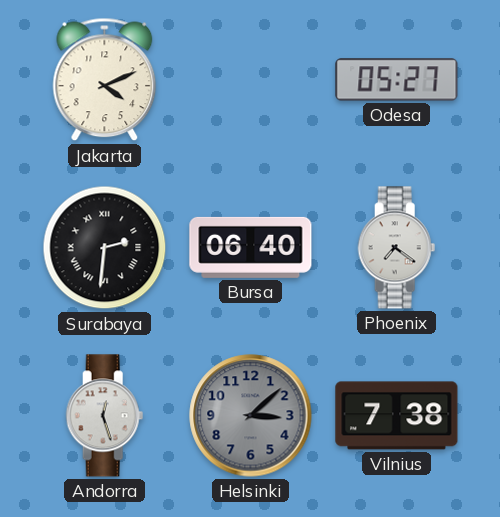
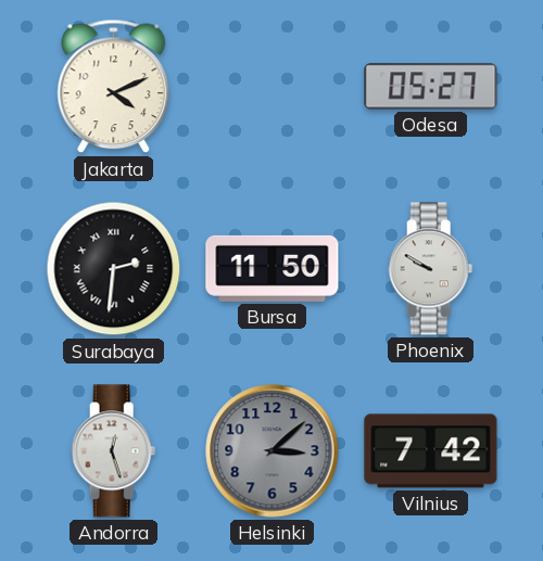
Bursa: 06:40 -> 11:50 (273, 268)
Phoenix: 7:21 -> 9:50 (431, 269)
Vilnius: 7:38 -> 7:42 (431, 451)
